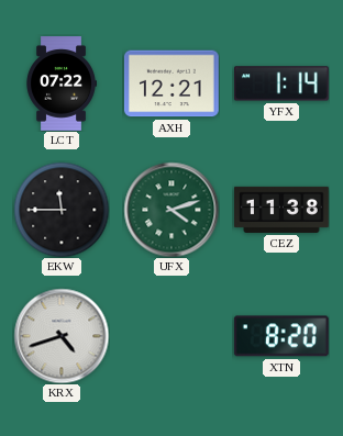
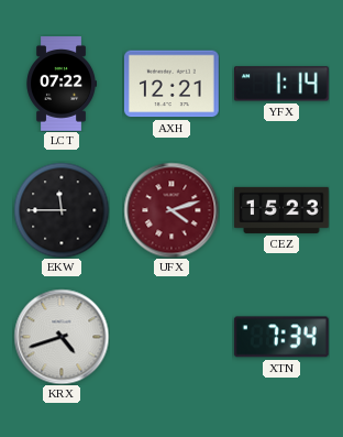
UFX dial: green -> burgundy (171, 210)
CEZ: 11:38 -> 15:23 (281, 210)
XTN: 8:20 -> 7:34 (281, 337)
